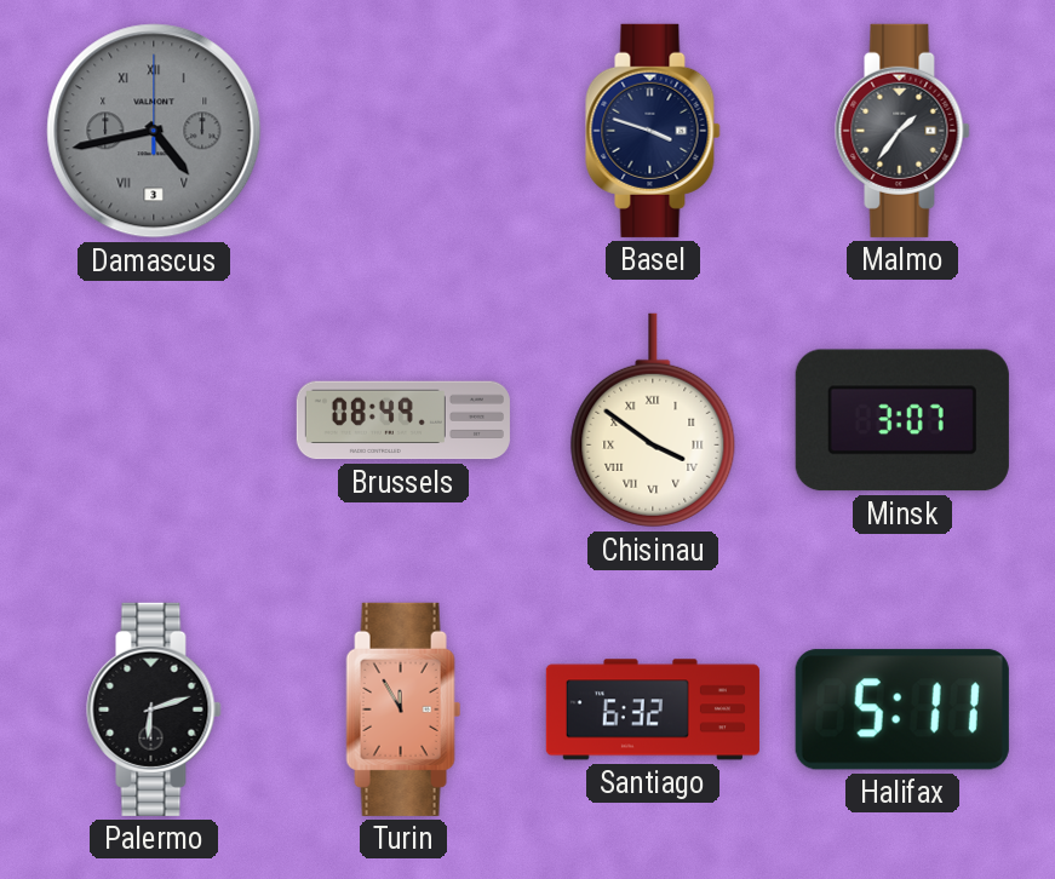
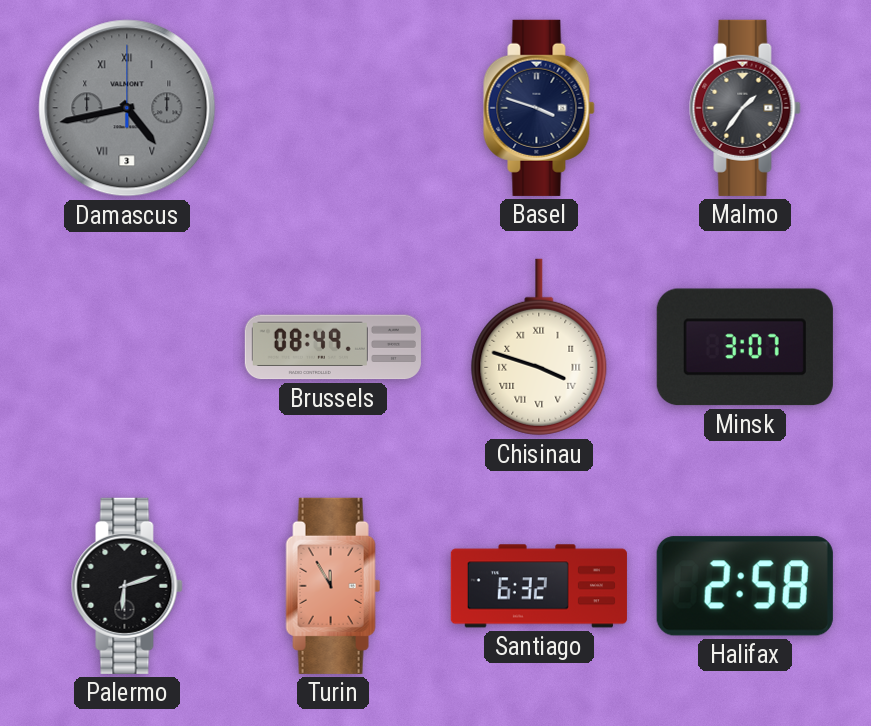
Chisinau: 3:51 -> 3:48 (539, 347)
Halifax: 5:11 -> 2:58 (745, 586)
